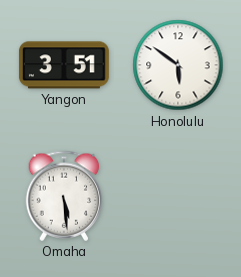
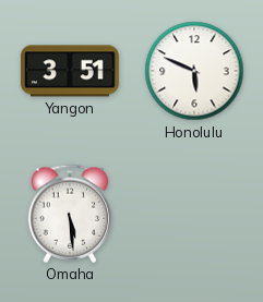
Honolulu: 5:51 -> 5:49 (194, 71)
